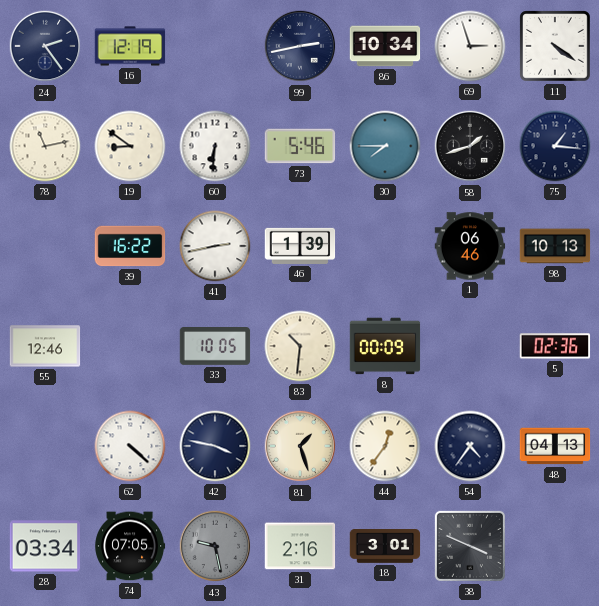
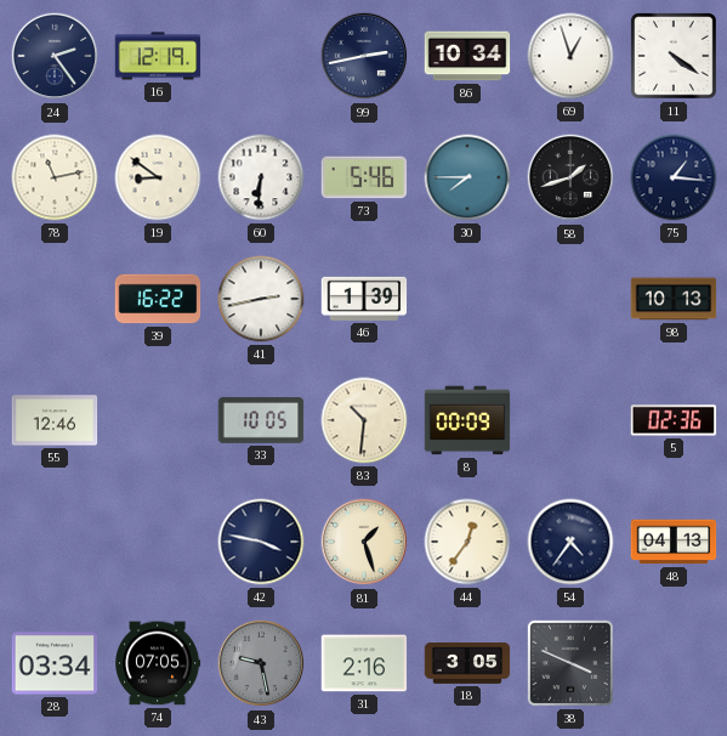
69: 2:57 -> 12:57 (570, 56)
1: 06:46 -> none (470, 246)
62: 4:22 -> none (130, 446)
18: 3:01 -> 3:05 (467, 663)
